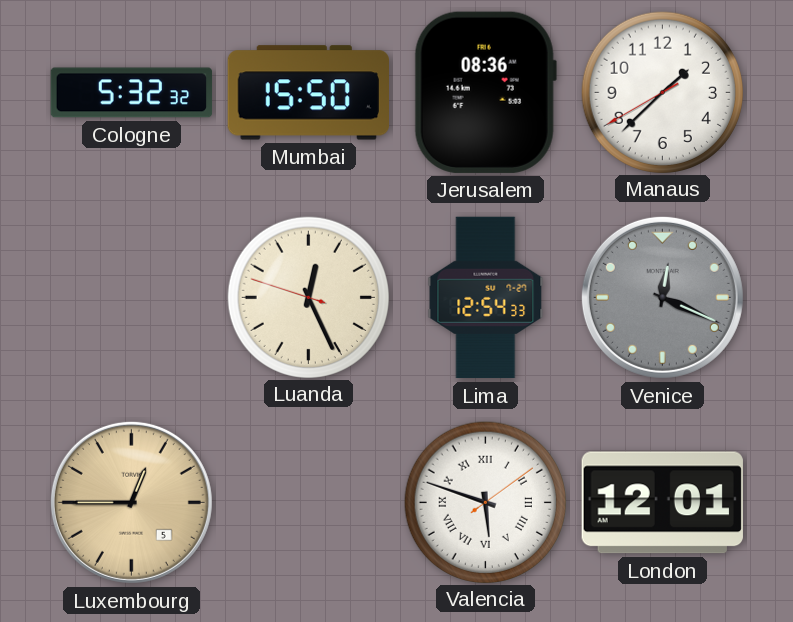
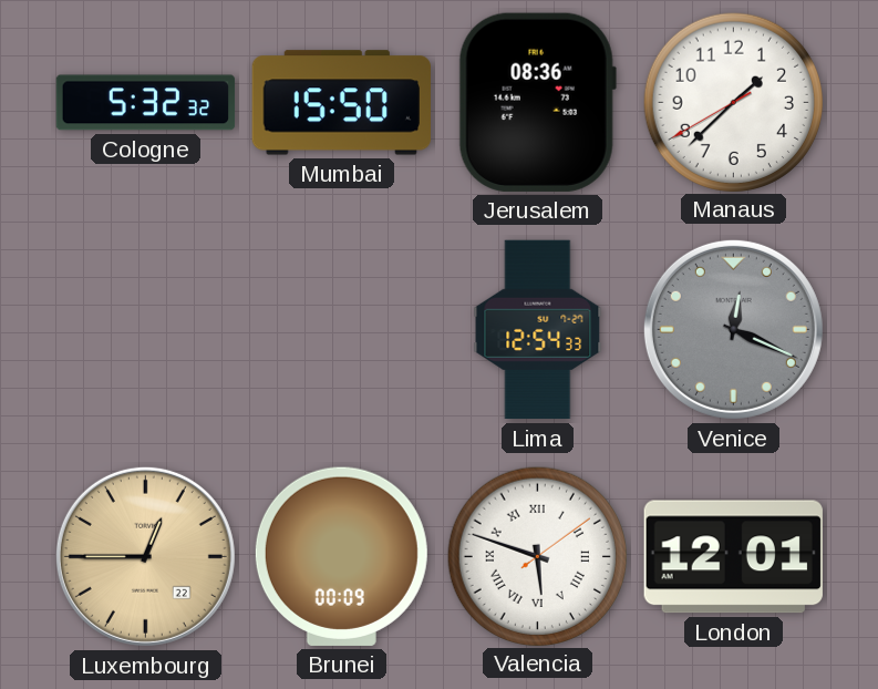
Luanda: 12:25 -> none (308, 297)
Luxembourg date: 5 -> 22 (145, 556)
Brunei: none -> 00:09 (341, 556)
